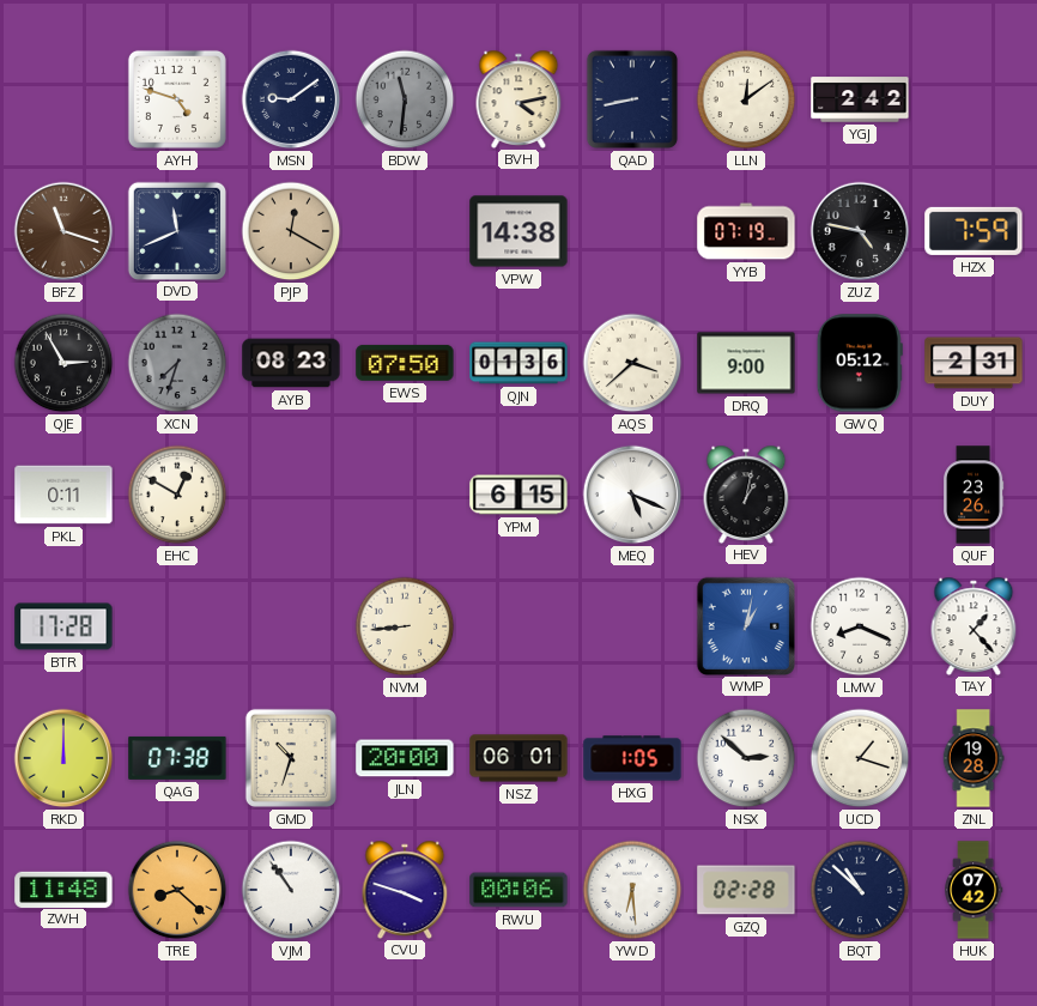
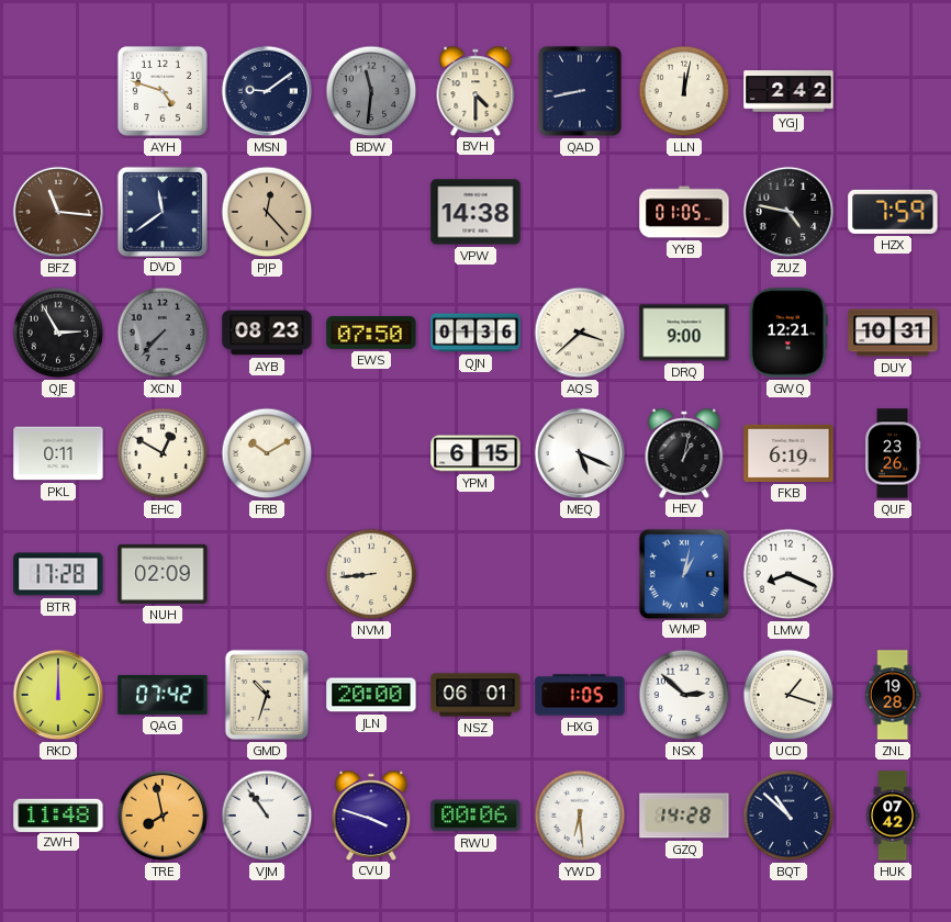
BVH: 4:13 -> 4:30 (475, 90)
LLN: 12:09 -> 12:02 (684, 91)
BFZ: 11:18 -> 11:16 (58, 212)
DVD: 11:41 -> 11:39 (161, 211)
PJP: 12:20 -> 12:23 (267, 212)
YYB: 07:19 -> 01:05 (684, 212)
XCN: 7:33 -> 7:37 (163, 333)
GWQ: 05:12 -> 12:21 (788, 333)
DUY: 2:31 -> 10:31 (893, 333)
FRB: none -> 10:10 (267, 453)
FKB: none -> 6:19 (788, 453)
NUH: none -> 02:09 (163, 574)
TAY: 1:23 -> none (974, 625)
QAG: 07:38 -> 07:42 (163, 695)
TRE: 8:22 -> 7:58 (163, 816)
GZQ: 02:28 -> 14:28 (684, 816)
